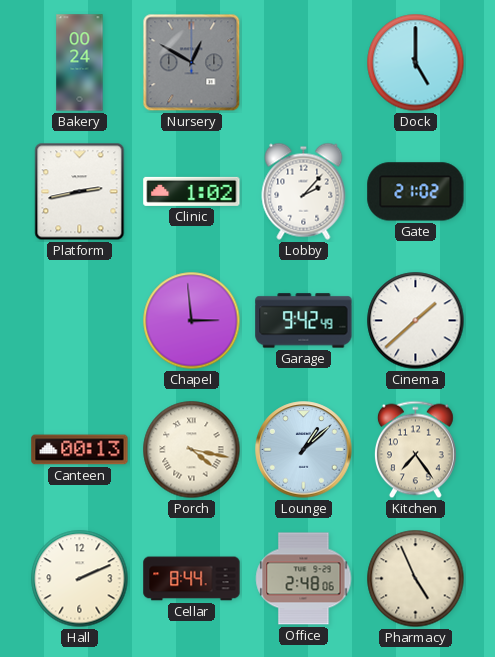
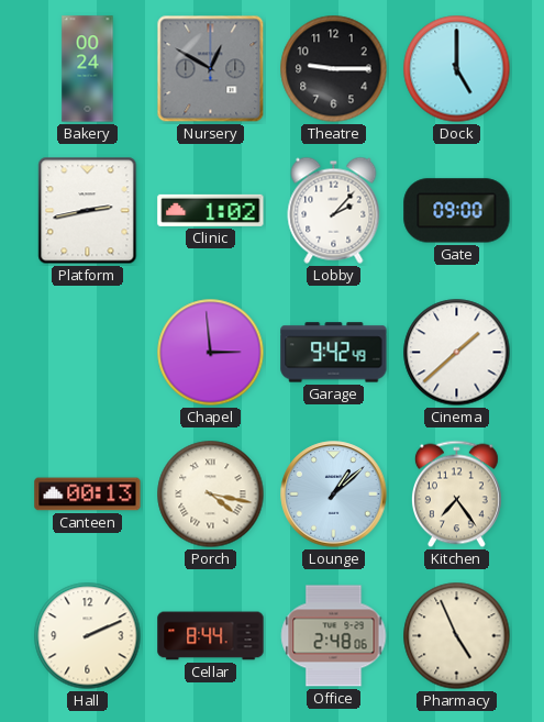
Theatre: none -> 9:15 (334, 69)
Gate: 21:02 -> 09:00 (457, 211)
